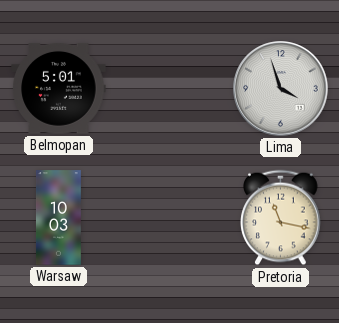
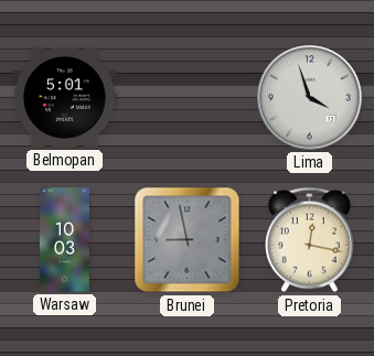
Brunei: none -> 8:58 (188, 240)
Pretoria: 11:17 -> 12:17 (310, 240)
